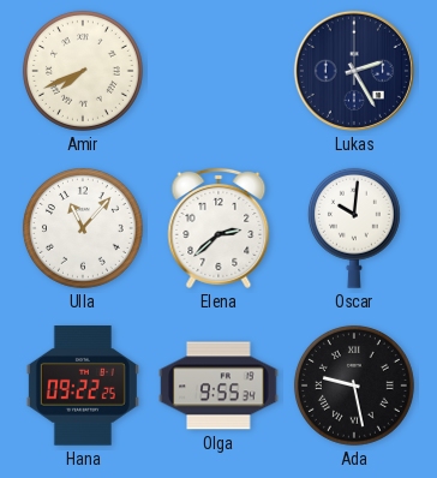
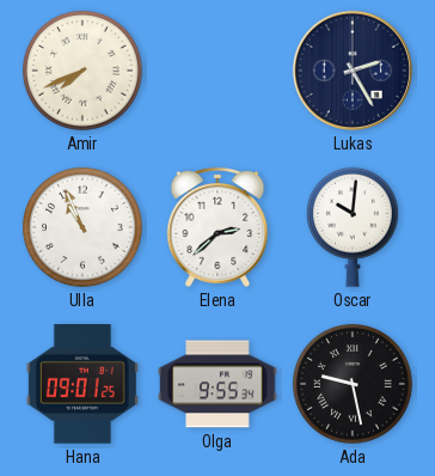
Ulla: 11:07 -> 10:56 (82, 227)
Hana: 09:22 -> 09:01 (82, 384)
